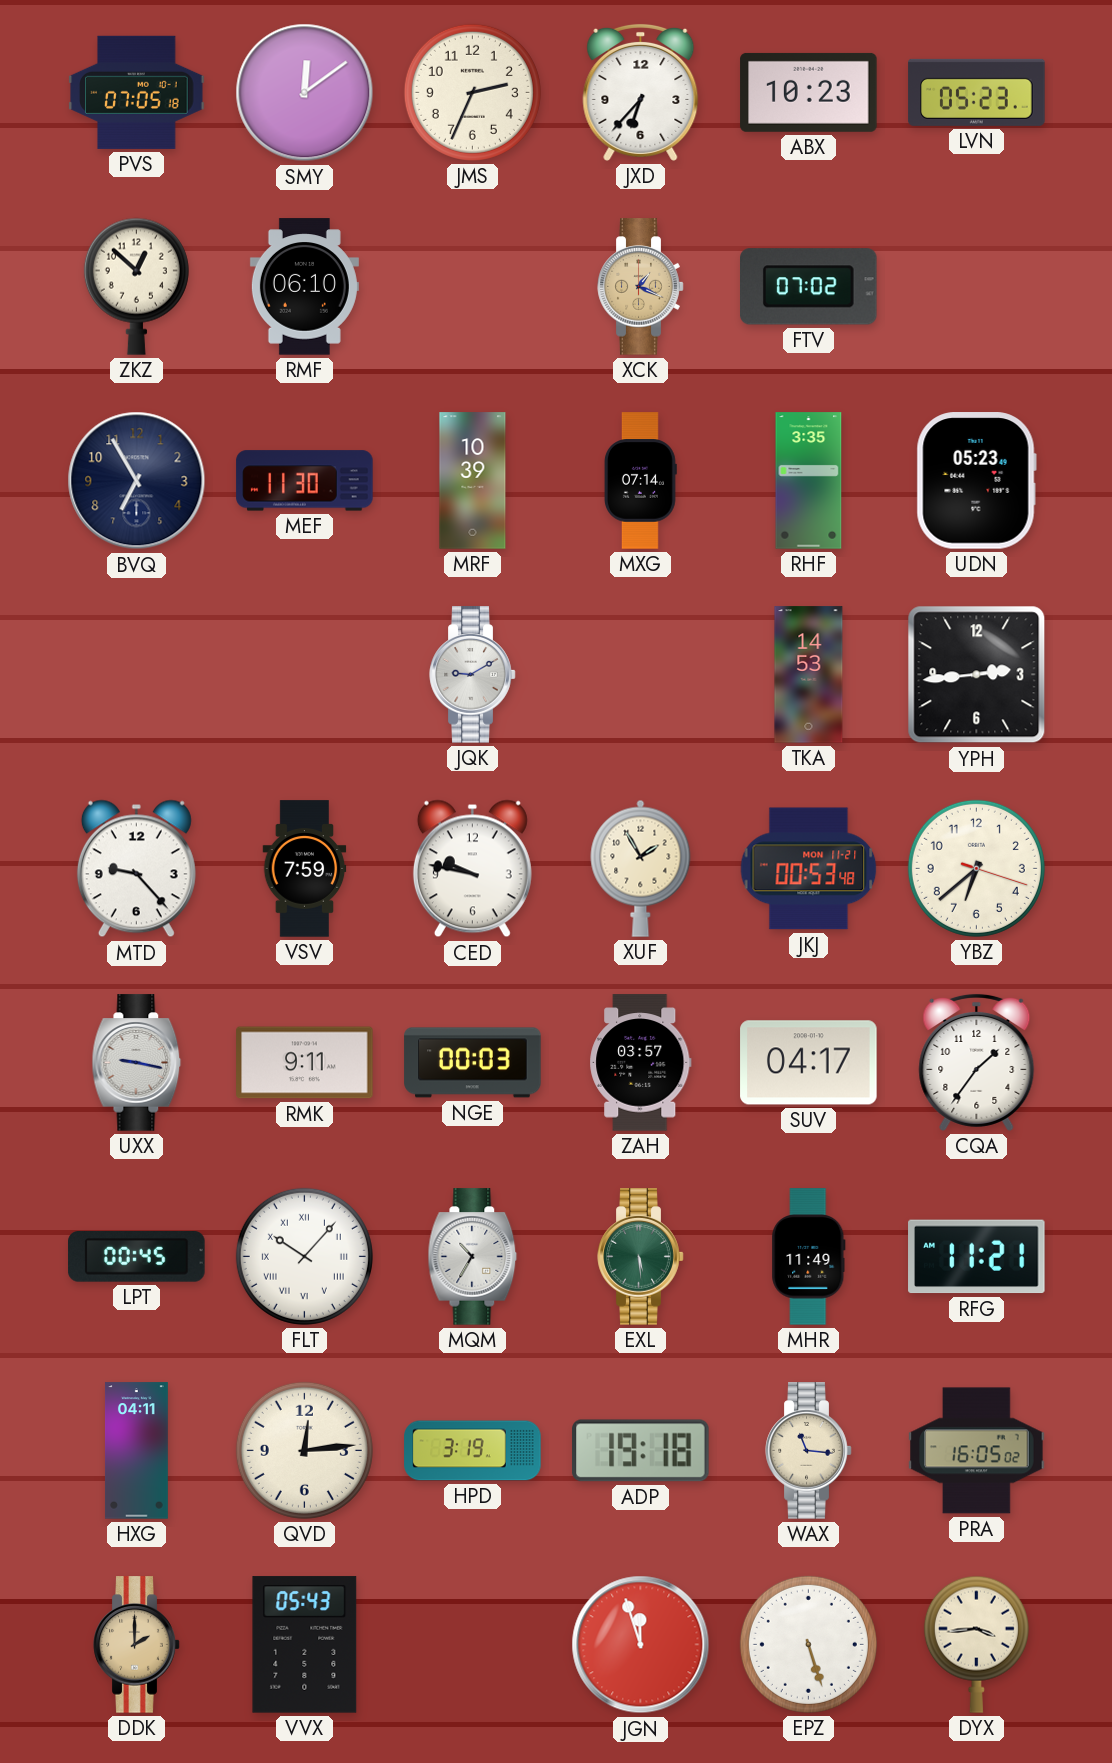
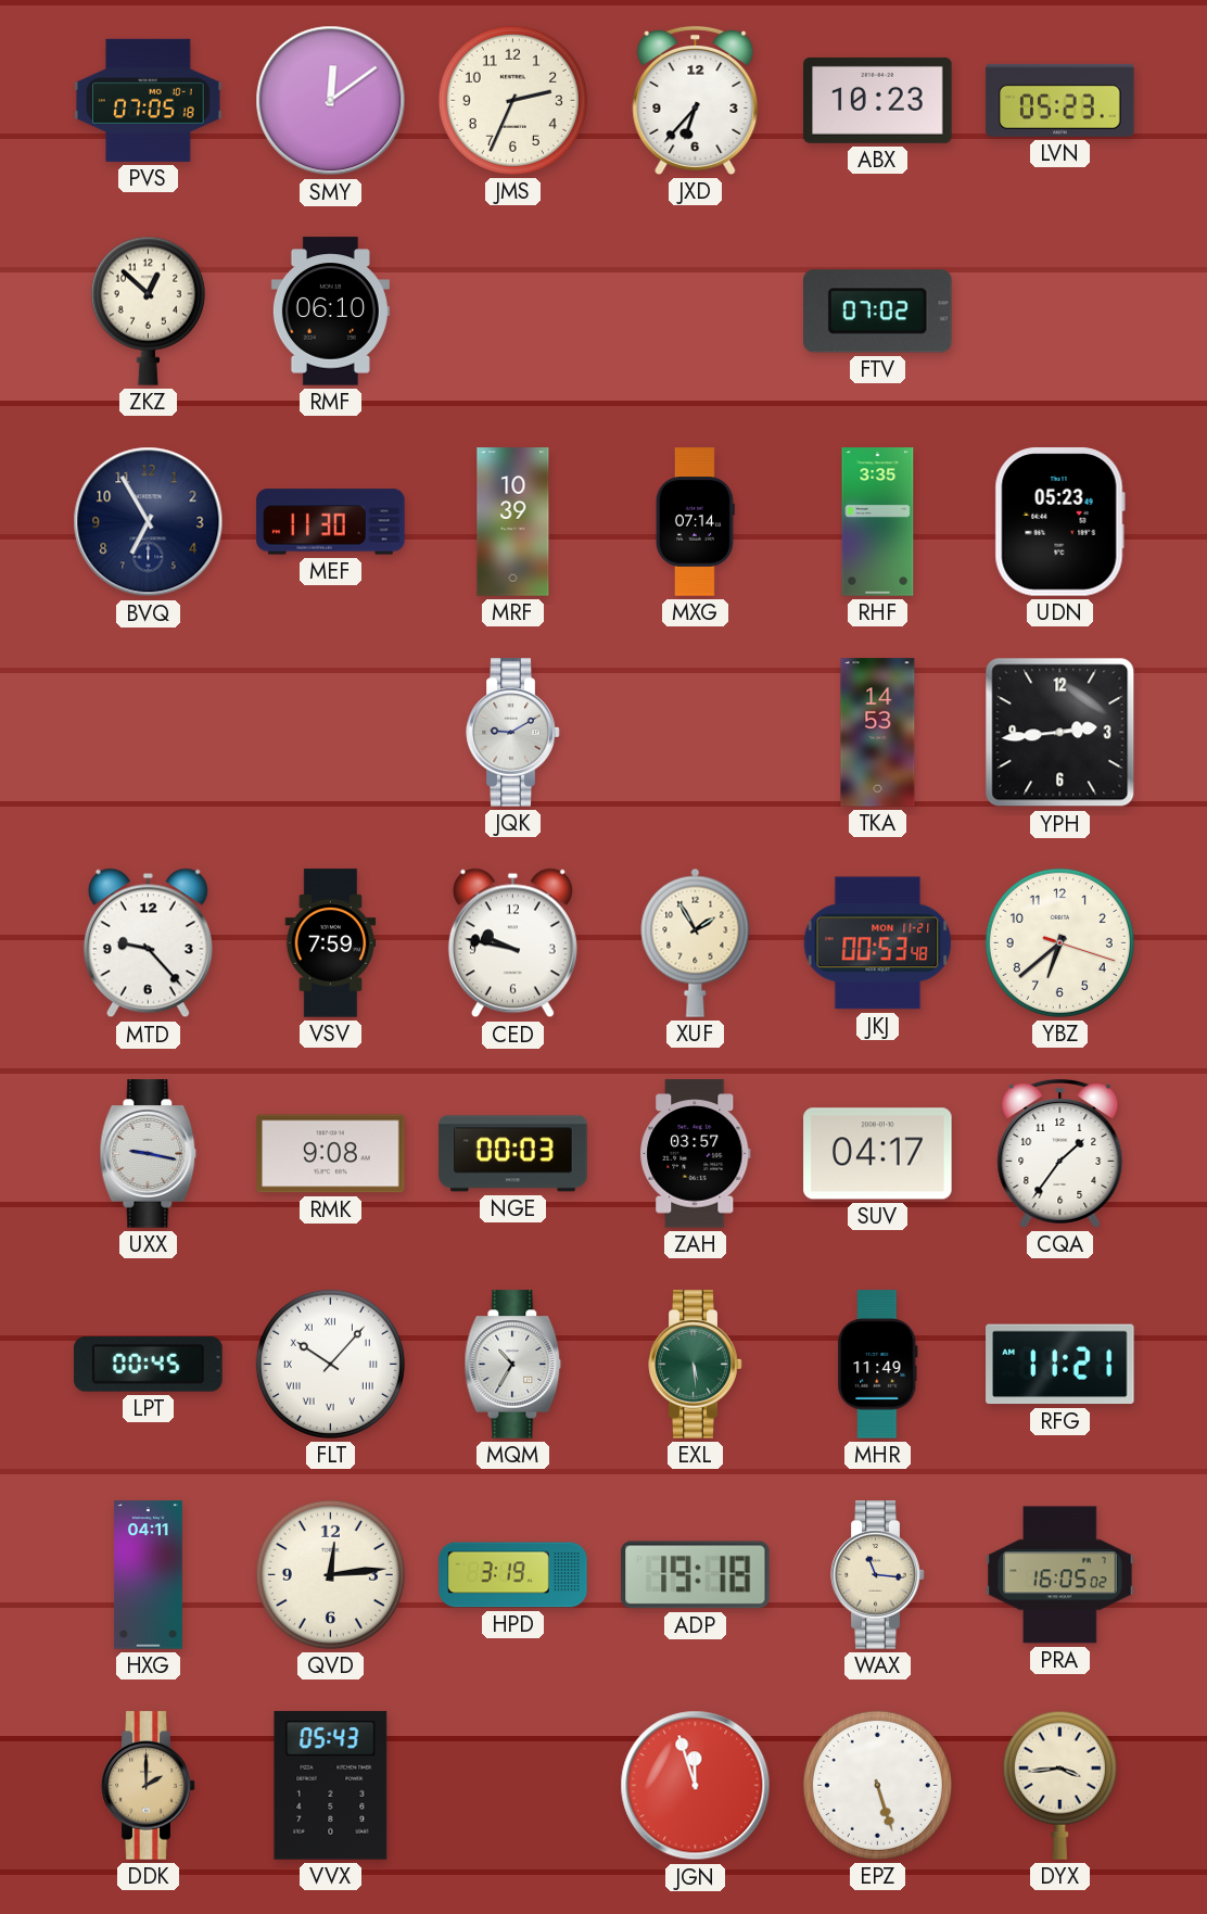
XCK: 1:19 -> none (641, 287)
RMK: 9:11 -> 9:08 (331, 1154)
